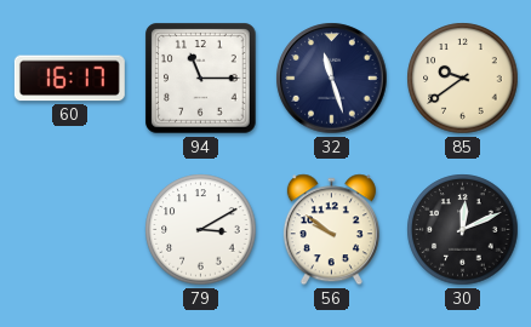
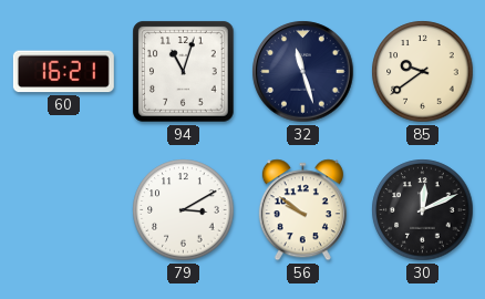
60: 16:17 -> 16:21 (63, 72)
94: 11:15 -> 11:03 (184, 72)
